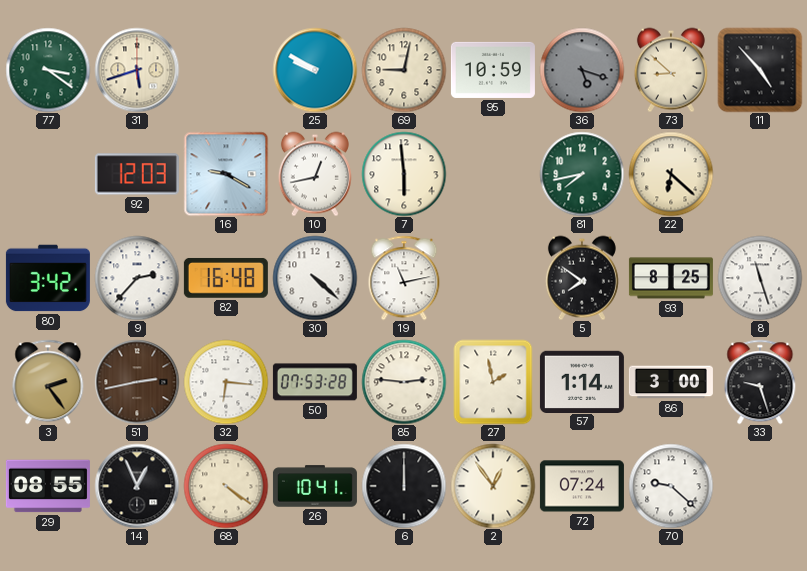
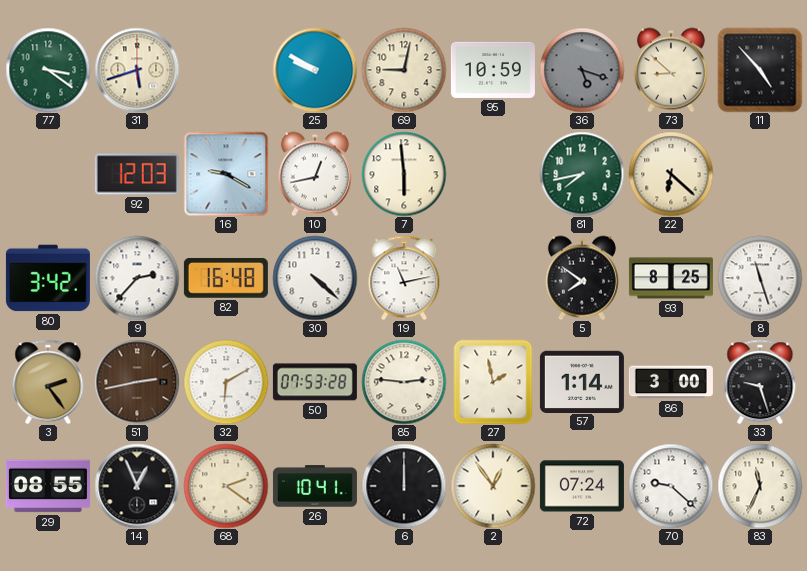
32: 6:16 -> 6:10 (226, 382)
68: 4:21 -> 2:21 (226, 486)
83: none -> 11:34 (760, 486)
